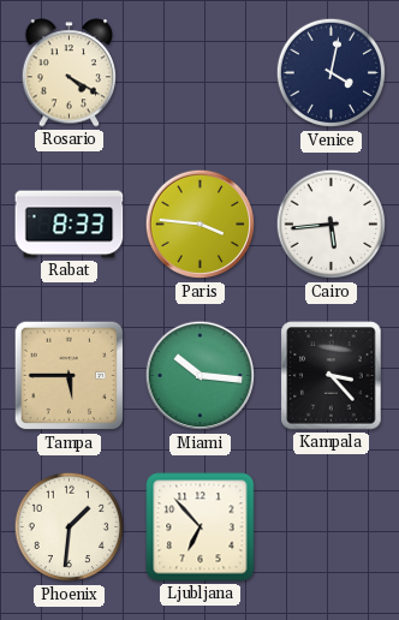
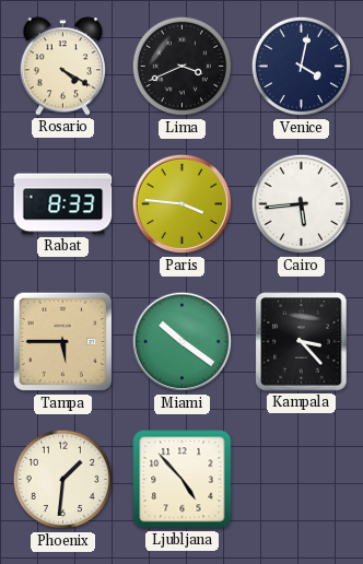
Lima: none -> 3:41 (183, 67)
Miami: 10:16 -> 10:21 (183, 342)
Ljubljana: 6:53 -> 4:53 (183, 480)
